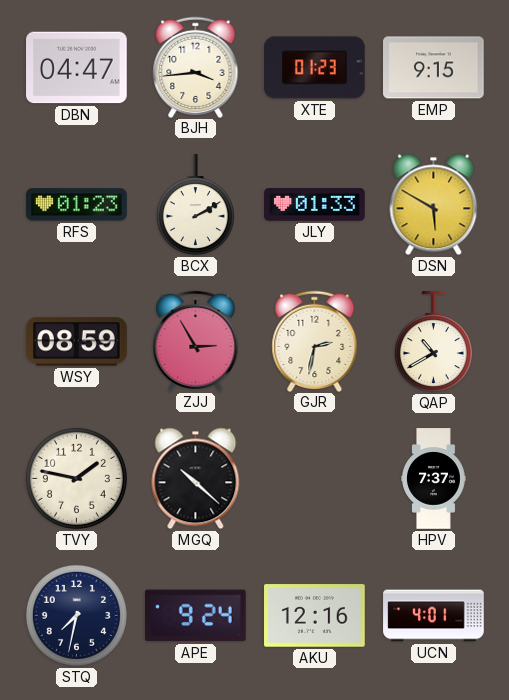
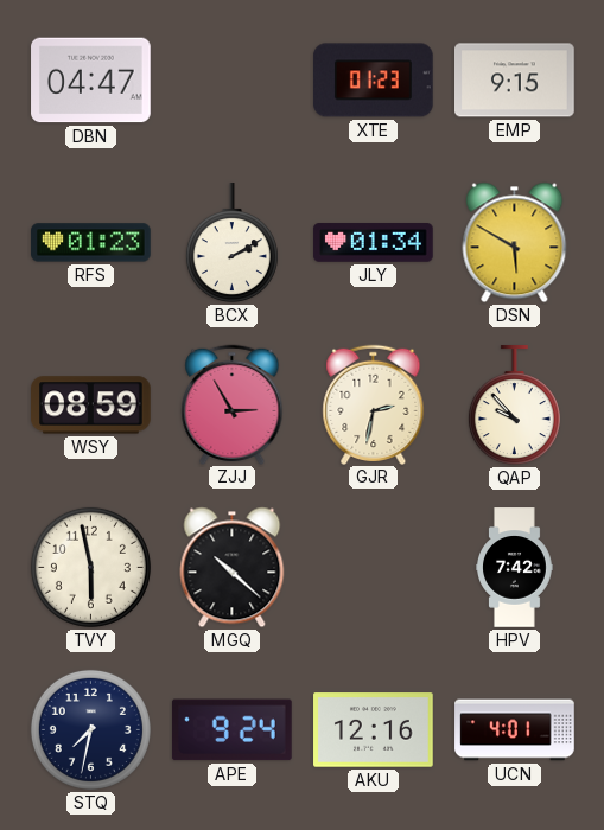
BJH: 3:44 -> none (196, 67)
JLY: 01:33 -> 01:34 (374, 243)
QAP: 10:40 -> 9:53 (514, 406)
TVY: 1:47 -> 5:58 (90, 567)
HPV: 7:37 -> 7:42 (515, 568)
